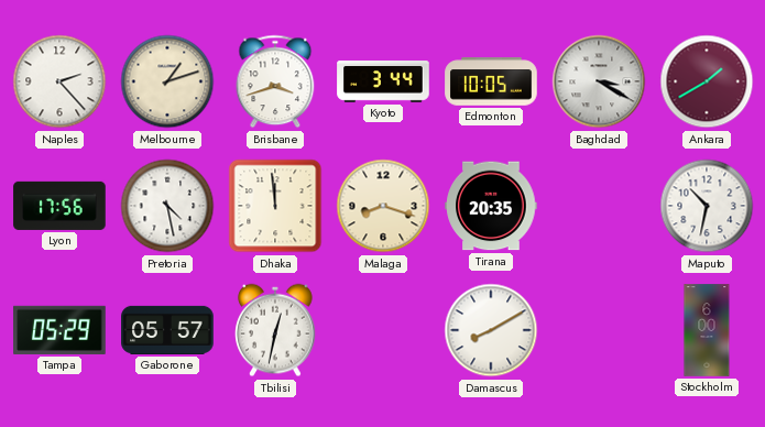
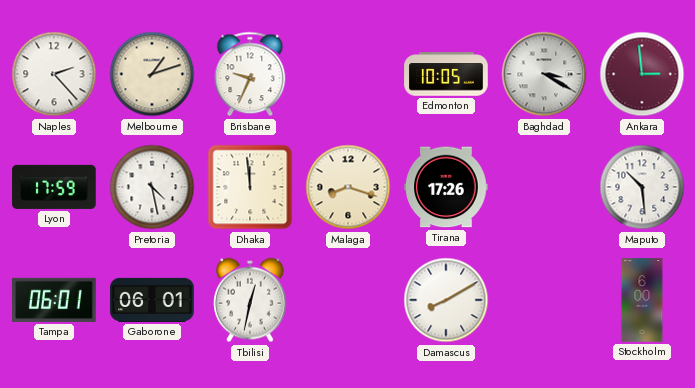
Brisbane: 3:42 -> 9:34 (250, 74)
Kyoto: 3:44 -> none (383, 83)
Ankara: 1:40 -> 2:59 (642, 74)
Lyon: 17:56 -> 17:59 (54, 187)
Tirana: 20:35 -> 17:26 (446, 187)
Maputo: 10:32 -> 10:29 (642, 187)
Tampa: 05:29 -> 06:01 (54, 300)
Gaborone: 05:57 -> 06:01 (152, 300)
